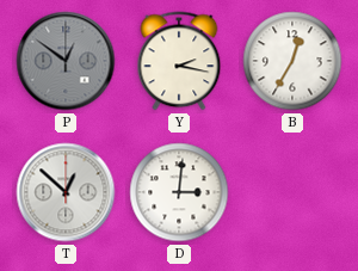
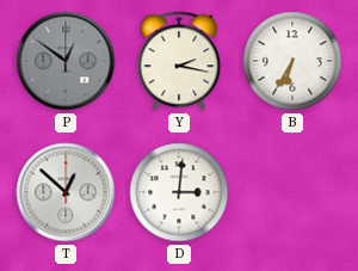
B: 12:35 -> 6:35 (292, 61)
